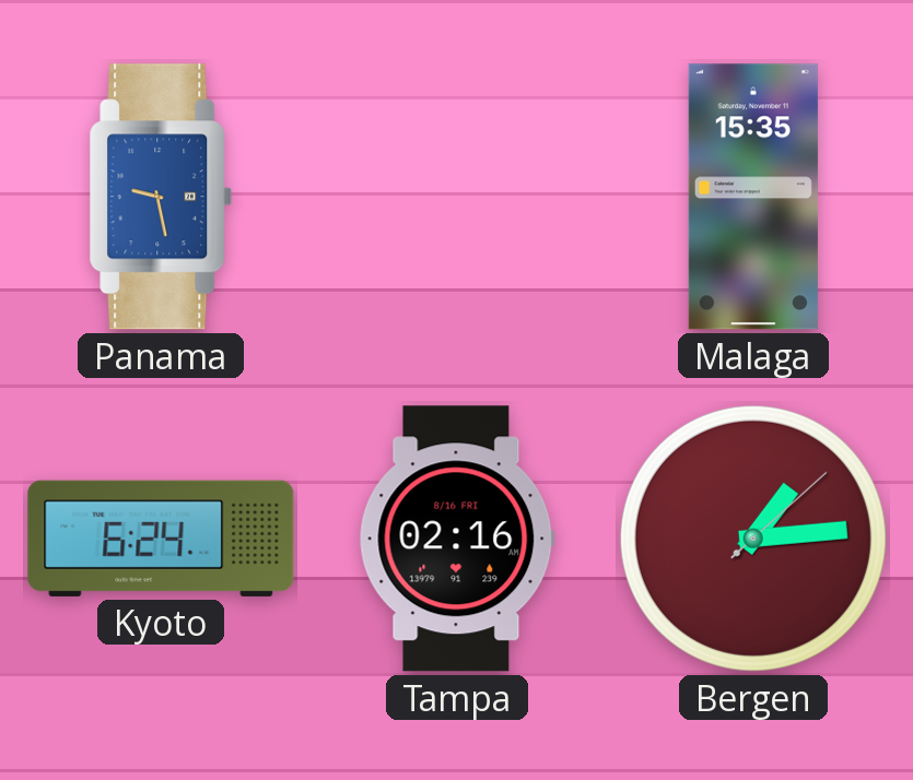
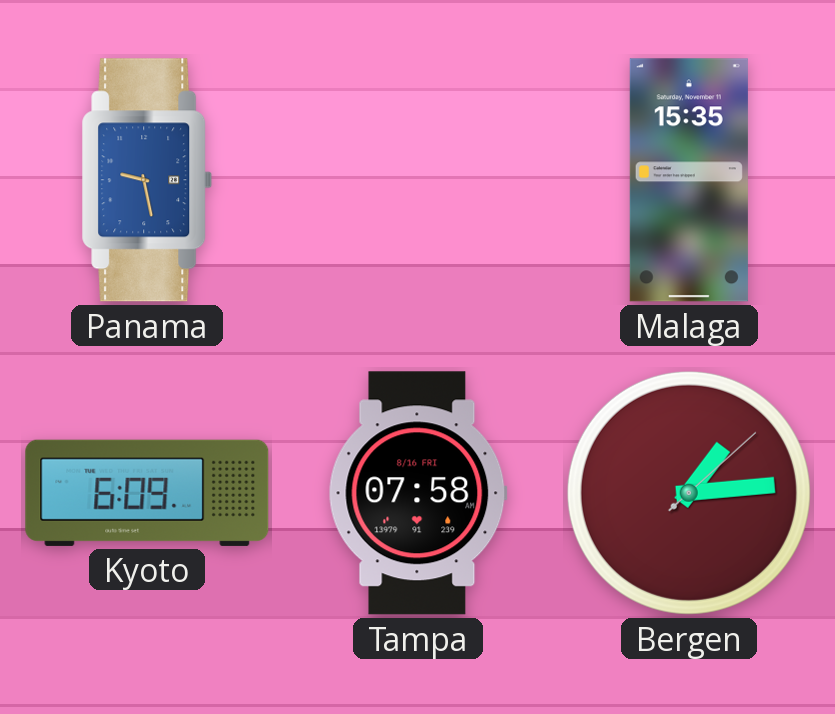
Kyoto: 6:24 -> 6:09 (147, 493)
Tampa: 02:16 -> 07:58 (418, 493)
